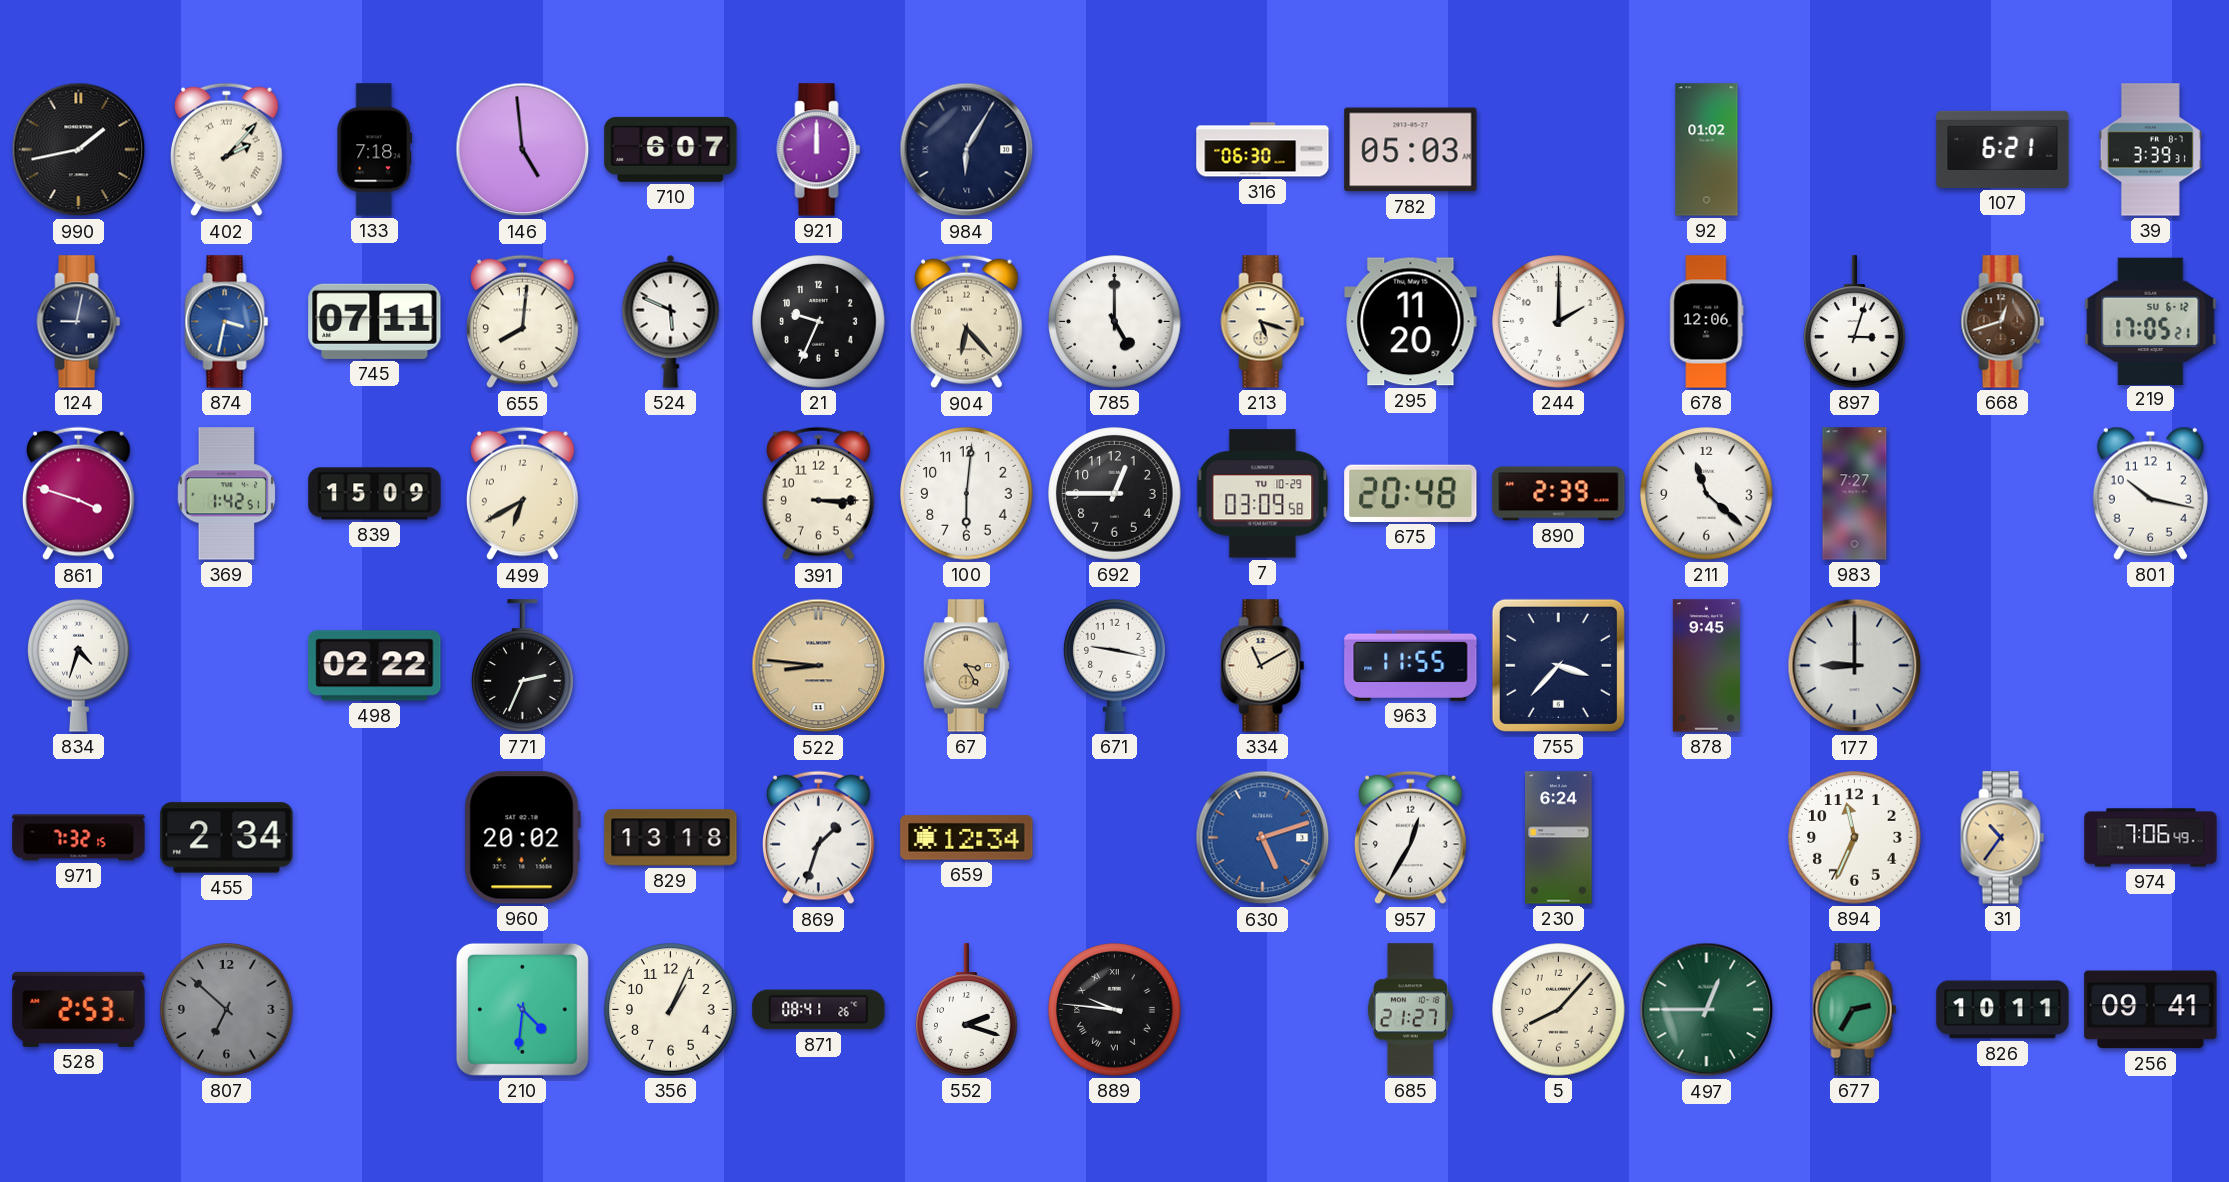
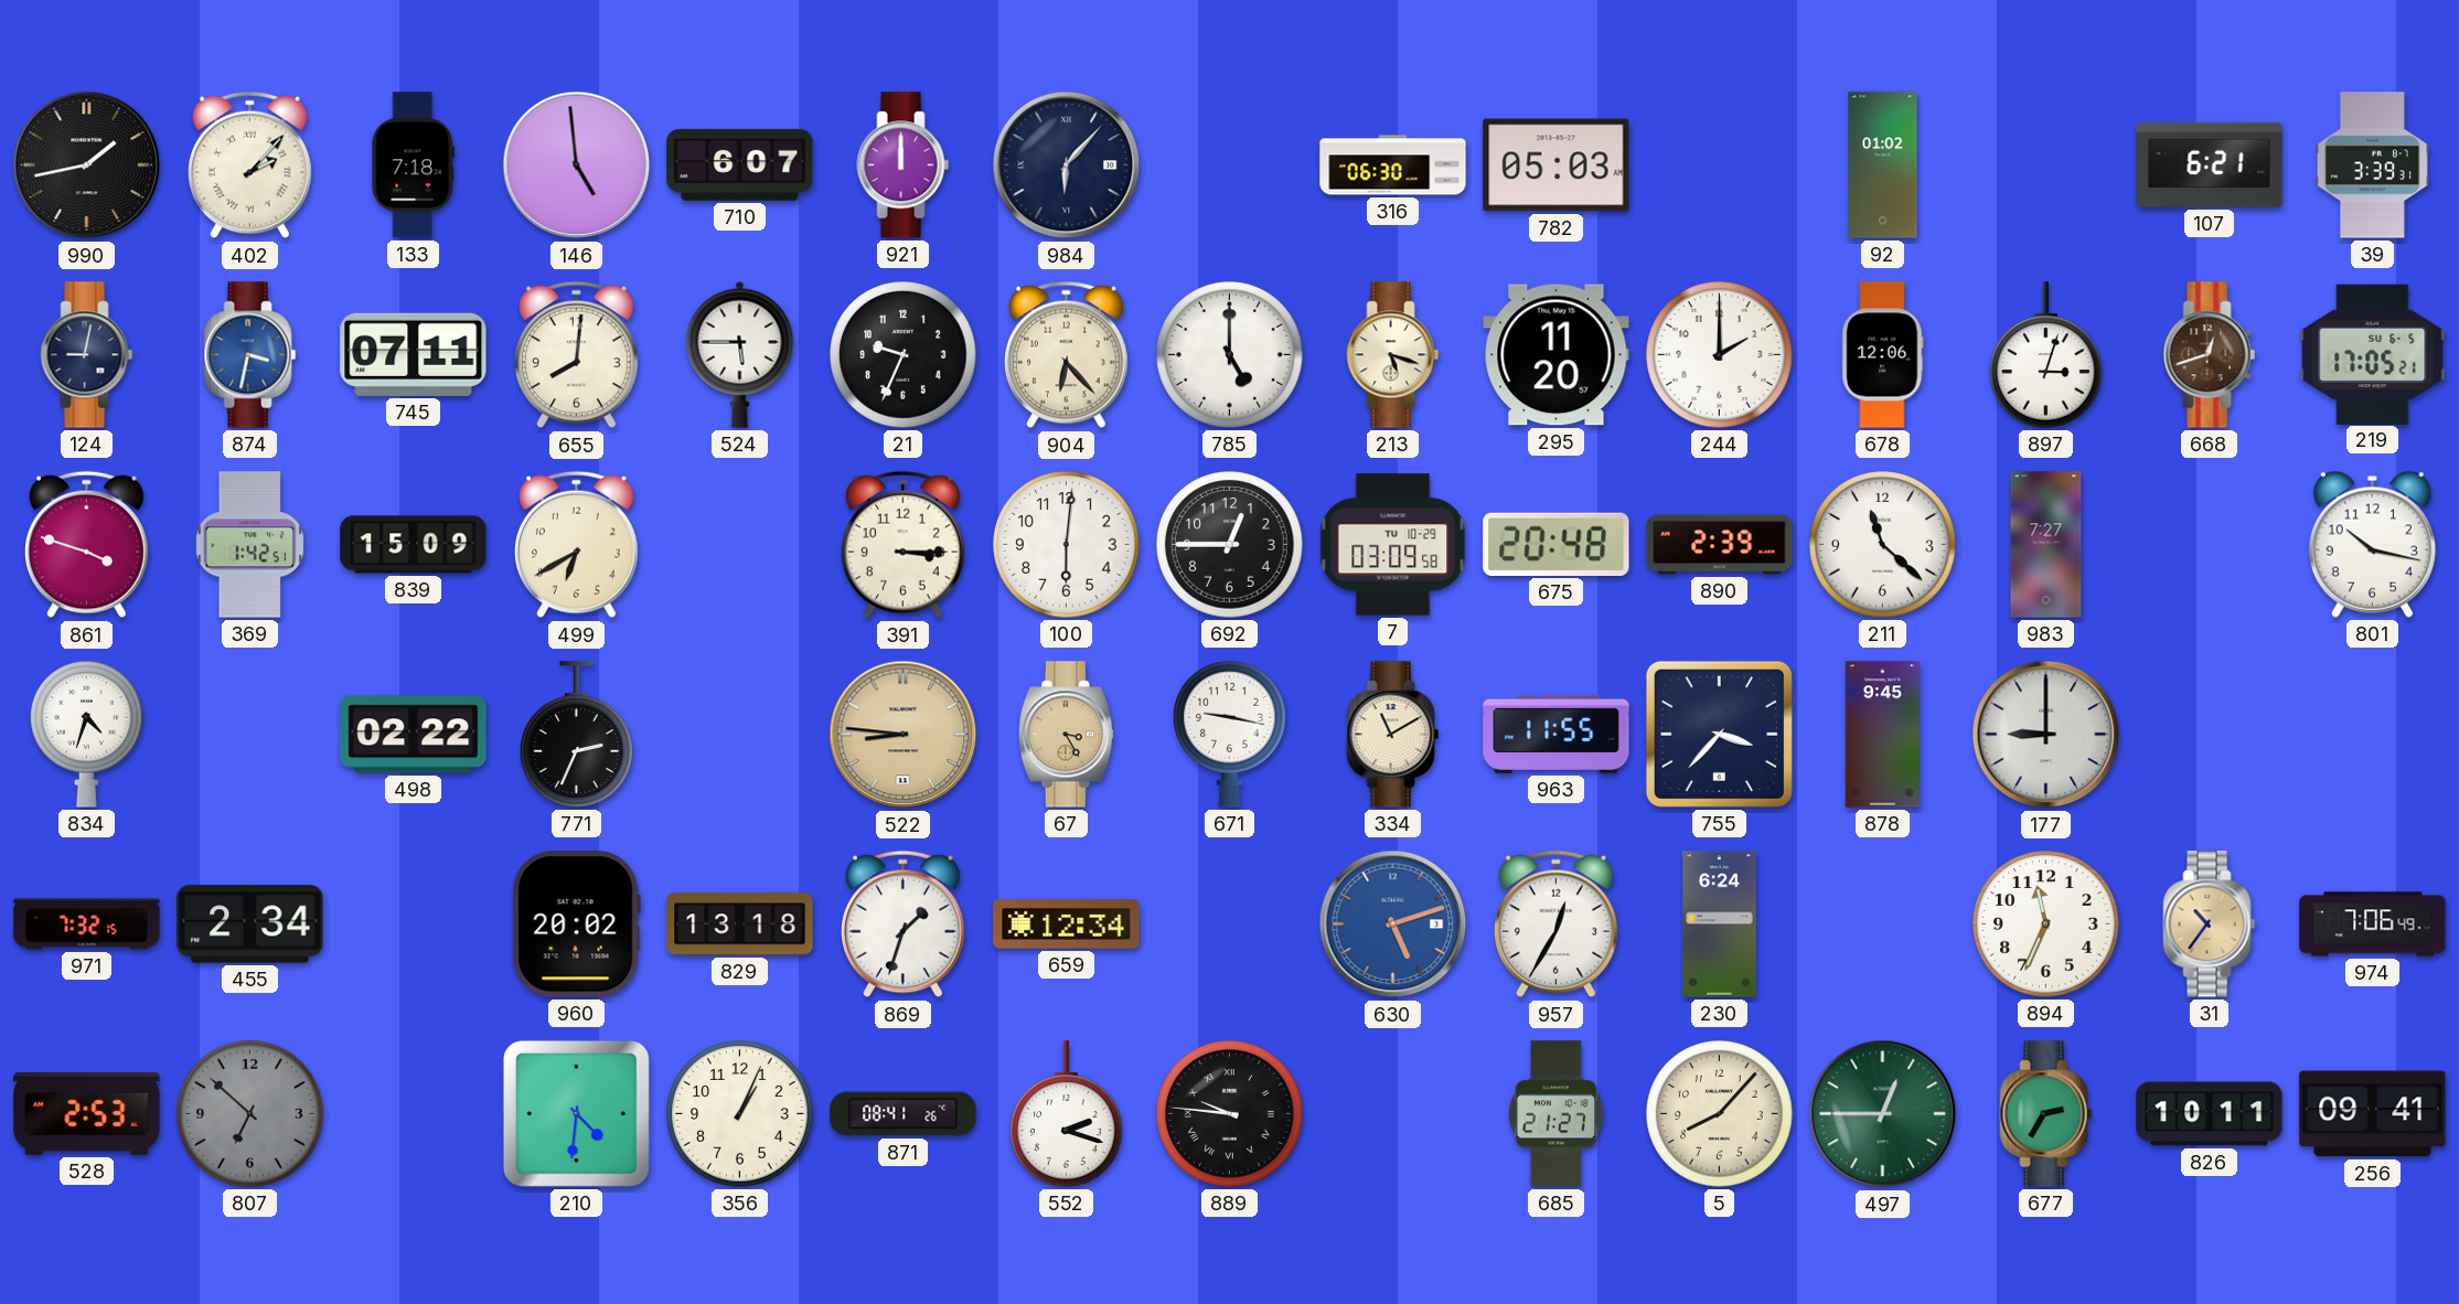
984: 6:05 -> 6:07 (1067, 165)
524: 5:49 -> 5:45 (740, 354)
219 date: SU 6-12 -> SU 6-5 (2373, 354)
